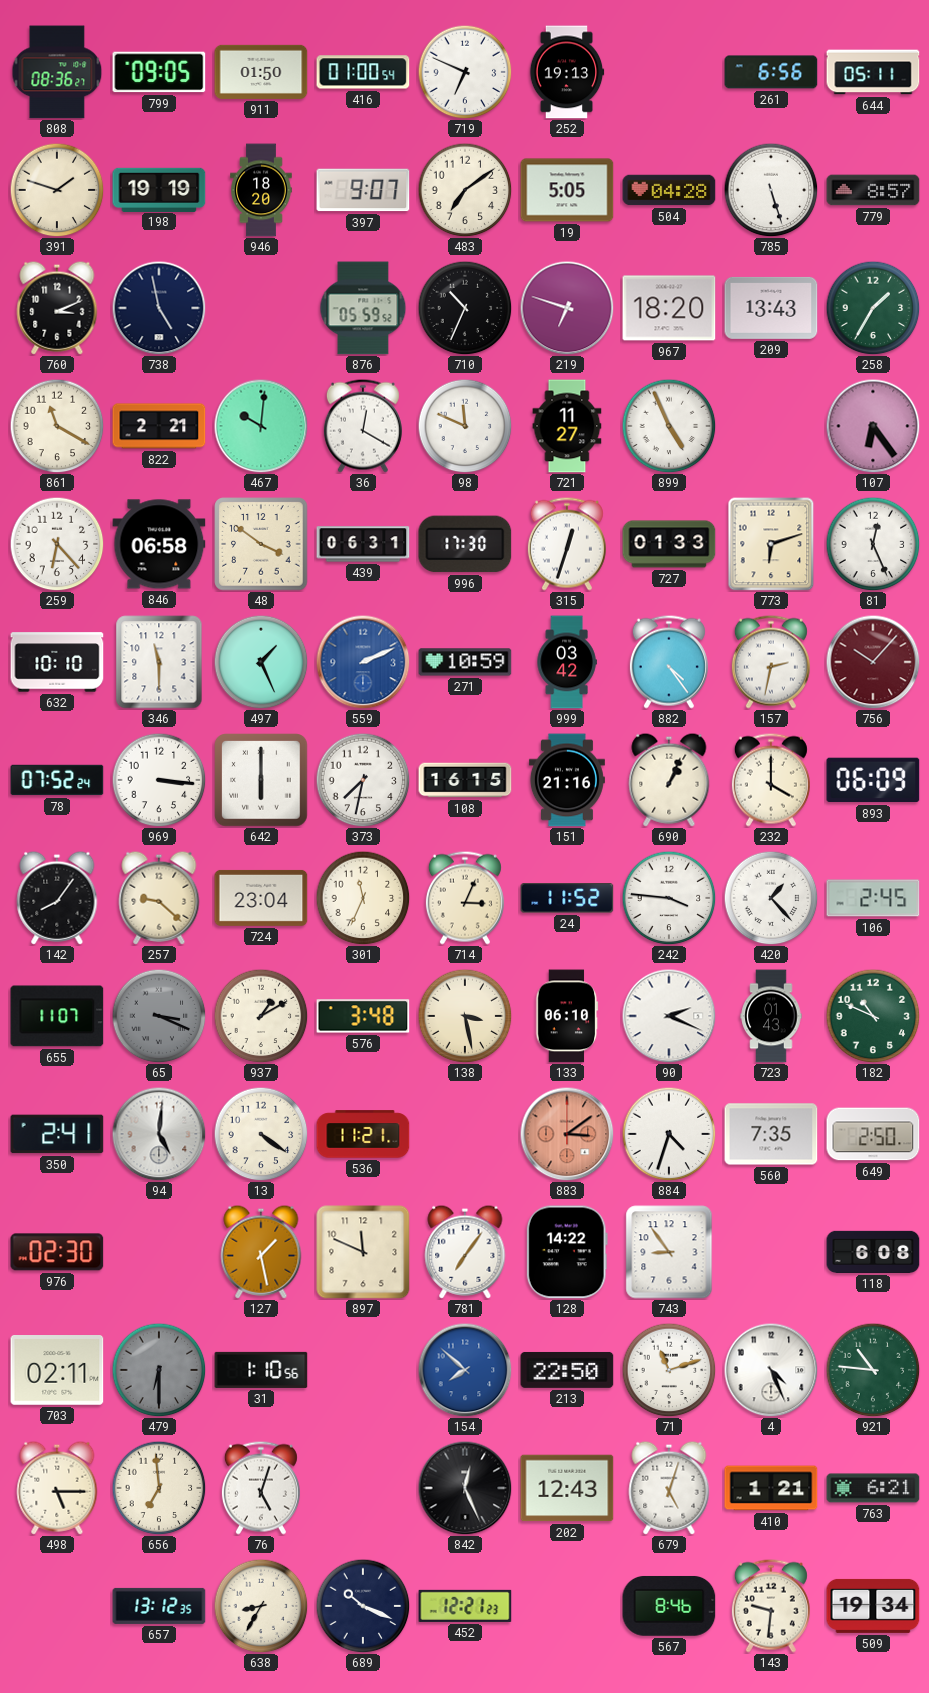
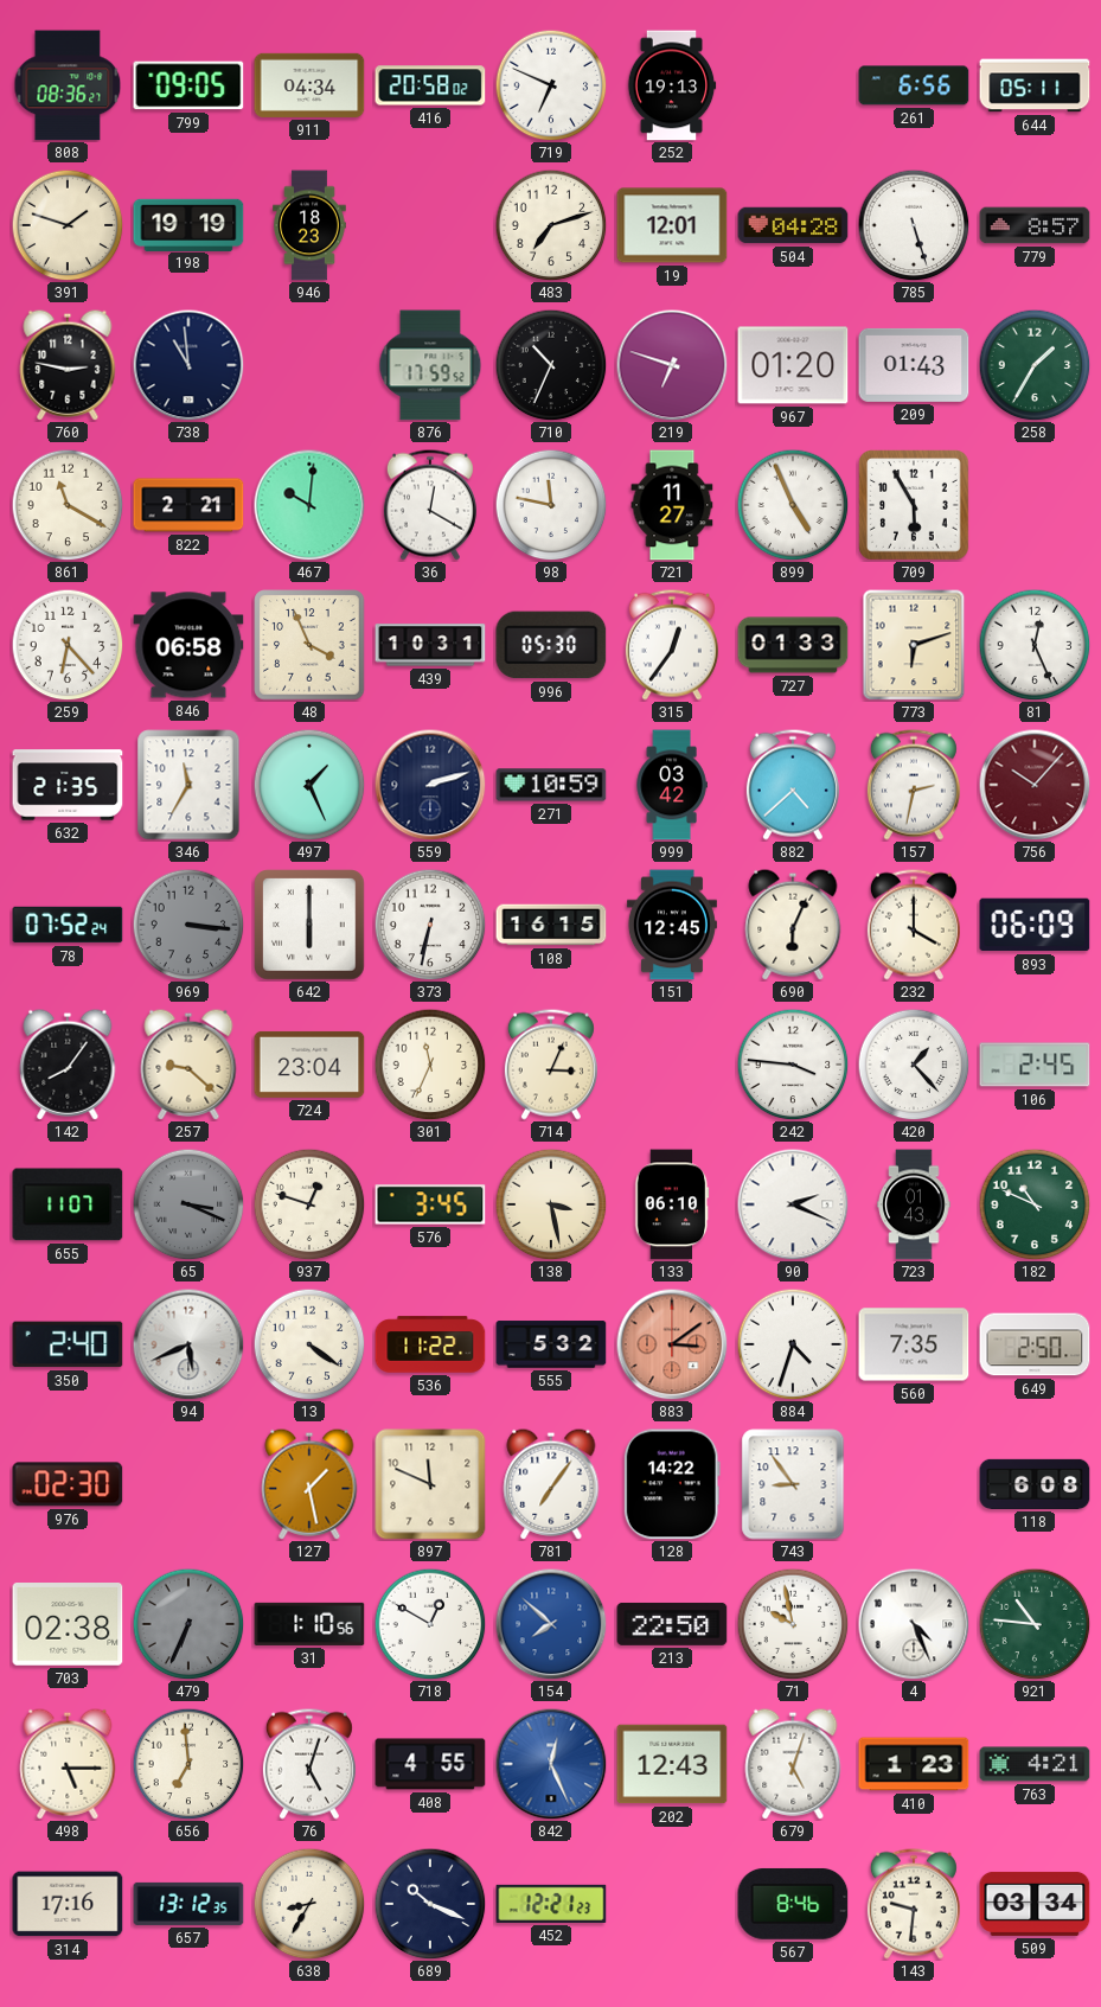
911: 01:50 -> 04:34 (309, 85)
416: 01:00 -> 20:58 (430, 85)
946: 18:20 -> 18:23 (309, 225)
397: 9:07 -> none (363, 190)
483: 7:09 -> 7:12 (551, 225)
19: 5:05 -> 12:01 (672, 225)
760: 3:11 -> 2:47 (68, 365)
738: 4:58 -> 10:59 (188, 365)
876: 05:59 -> 17:59 (430, 365)
967: 18:20 -> 01:20 (793, 365)
209: 13:43 -> 01:43 (914, 365)
98: 11:49 -> 11:47 (551, 505)
709: none -> 5:55 (914, 505)
107: 6:24 -> none (873, 426)
48: 3:51 -> 3:56 (309, 645)
439: 06:31 -> 10:31 (430, 645)
996: 17:30 -> 05:30 (551, 645)
315: 12:33 -> 12:36 (672, 645)
632: 10:10 -> 21:35 (68, 785)
346: 11:30 -> 11:35 (188, 785)
559: 2:11 -> 2:12 (430, 785)
559 dial: blue -> navy (430, 785)
882: 4:24 -> 4:38 (793, 785)
969 dial: white -> grey (188, 925)
373: 7:32 -> 6:32 (430, 925)
151: 21:16 -> 12:45 (672, 925)
690: 1:04 -> 6:04 (793, 925)
24: 11:52 -> none (567, 898)
937: 1:10 -> 12:48 (309, 1204)
576: 3:48 -> 3:45 (430, 1204)
350: 2:41 -> 2:40 (68, 1344)
94: 5:01 -> 5:41 (188, 1344)
536: 11:21 -> 11:22 (430, 1344)
555: none -> 5:32 (551, 1344)
703: 02:11 -> 02:38 (68, 1625)
479: 6:30 -> 6:34 (188, 1624)
718: none -> 12:50 (430, 1624)
71: 11:12 -> 9:58 (793, 1624)
408: none -> 4:55 (430, 1764)
842 dial: black -> blue (551, 1764)
410: 1:21 -> 1:23 (914, 1764)
763: 6:21 -> 4:21 (1035, 1764)
314: none -> 17:16 (68, 1904)
509: 19:34 -> 03:34 (1035, 1904)
